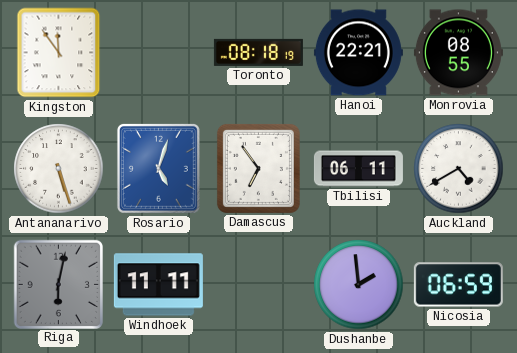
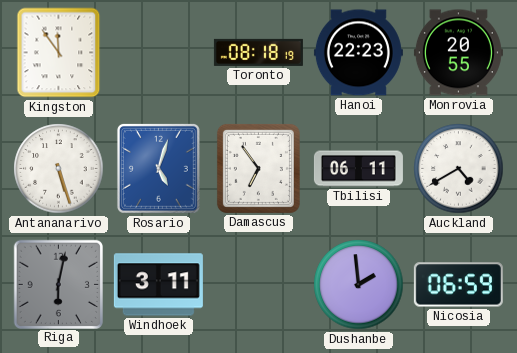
Hanoi: 22:21 -> 22:23 (358, 53)
Monrovia: 08:55 -> 20:55 (458, 53)
Windhoek: 11:11 -> 3:11 (158, 285)
